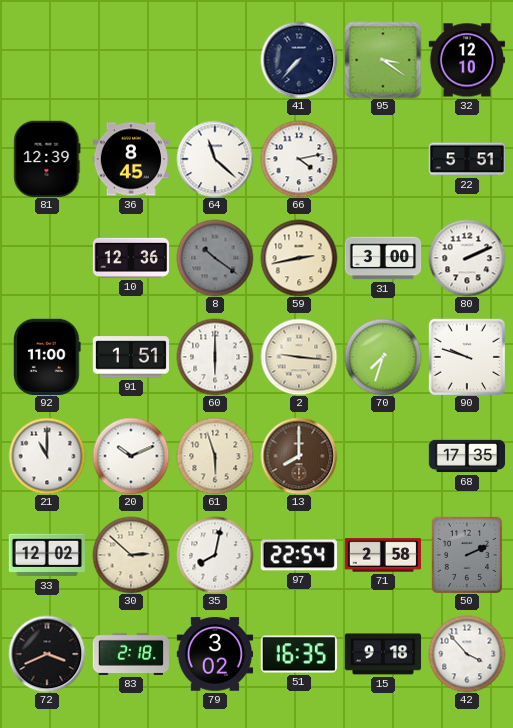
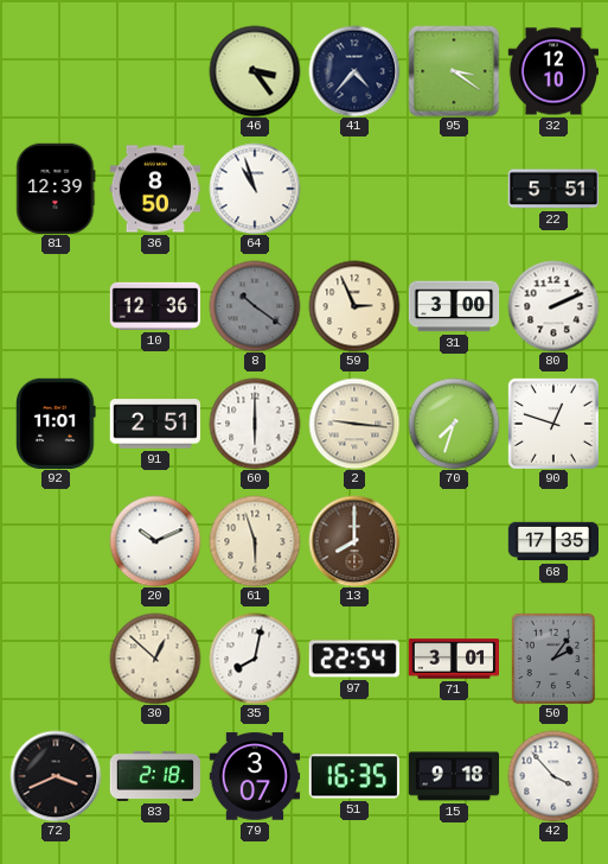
46: none -> 3:24 (255, 71)
41: 7:37 -> 4:37 (354, 71)
36: 8:45 -> 8:50 (154, 189)
64: 11:22 -> 10:57 (255, 189)
66: 4:13 -> none (299, 159)
59: 2:43 -> 2:56 (354, 306)
92: 11:00 -> 11:01 (57, 423)
91: 1:51 -> 2:51 (154, 424)
90: 9:48 -> 12:48 (553, 424)
21: 11:00 -> none (47, 456)
33: 12:02 -> none (46, 555)
30: 2:52 -> 12:52 (155, 659)
71: 2:58 -> 3:01 (453, 659)
50: 2:11 -> 2:06 (552, 659)
79: 3:02 -> 3:07 (255, 776)
